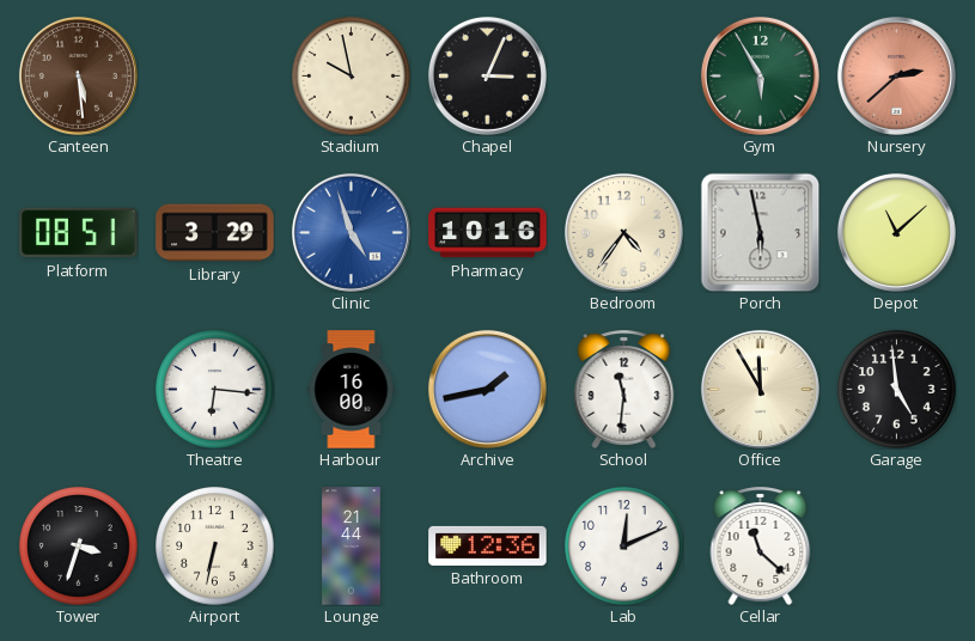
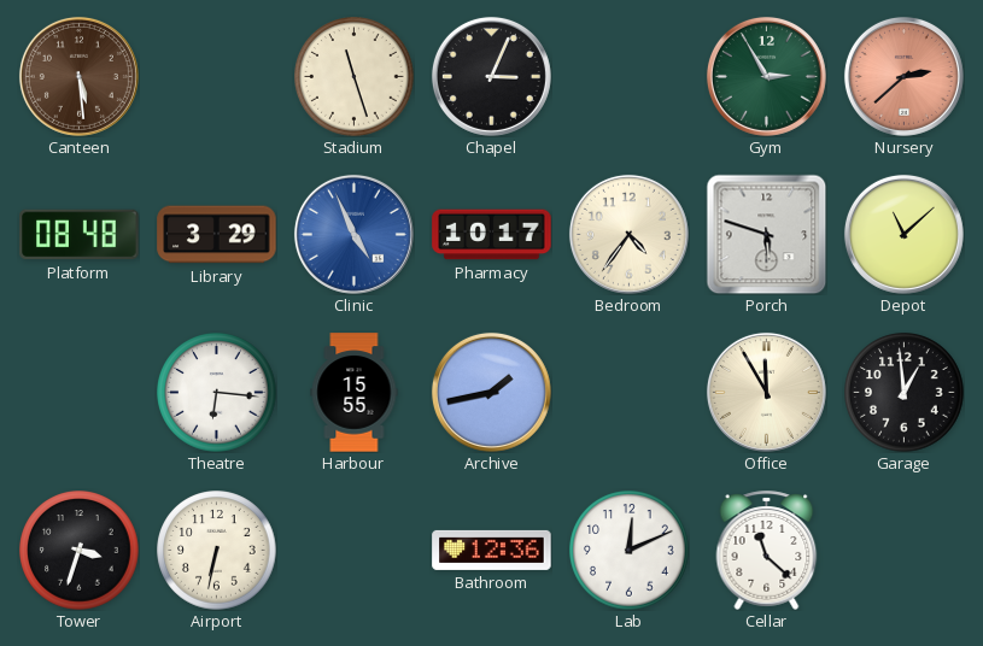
Stadium: 9:58 -> 11:27 (355, 77)
Gym: 5:55 -> 2:55 (766, 76)
Platform: 08:51 -> 08:48 (80, 235)
Clinic: 4:57 -> 4:56 (353, 234)
Pharmacy: 10:16 -> 10:17 (492, 235)
Porch: 5:58 -> 5:48 (766, 234)
Harbour: 16:00 -> 15:55 (355, 393)
School: 11:31 -> none (624, 389)
Garage: 4:59 -> 12:59 (905, 393)
Lounge: 21:44 -> none (352, 547)
